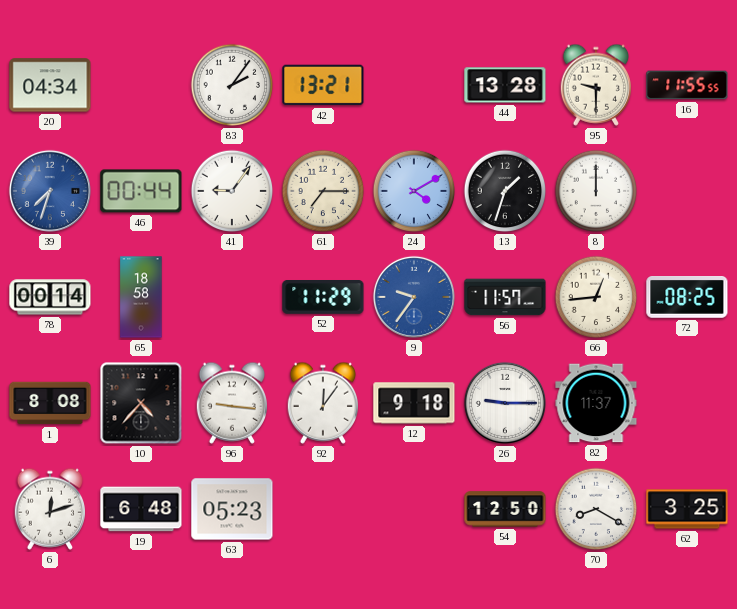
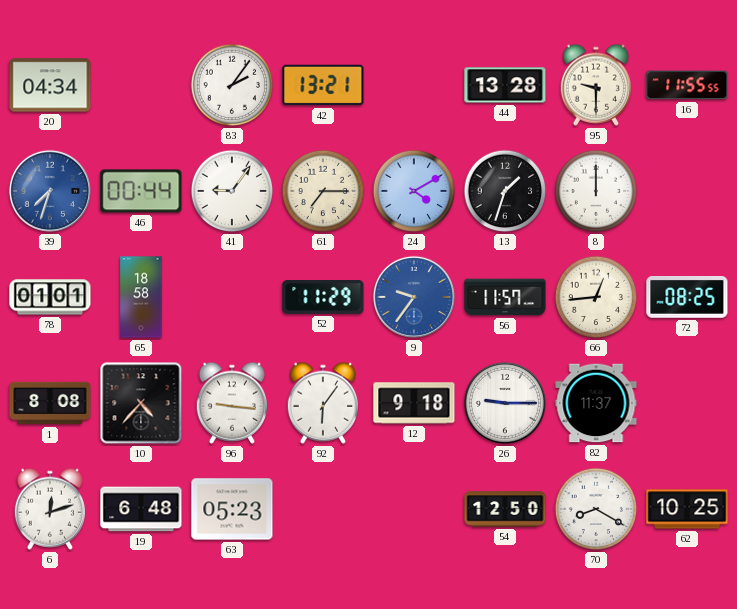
78: 00:14 -> 01:01 (50, 297)
92: 12:06 -> 6:06 (323, 403)
62: 3:25 -> 10:25 (687, 509)
